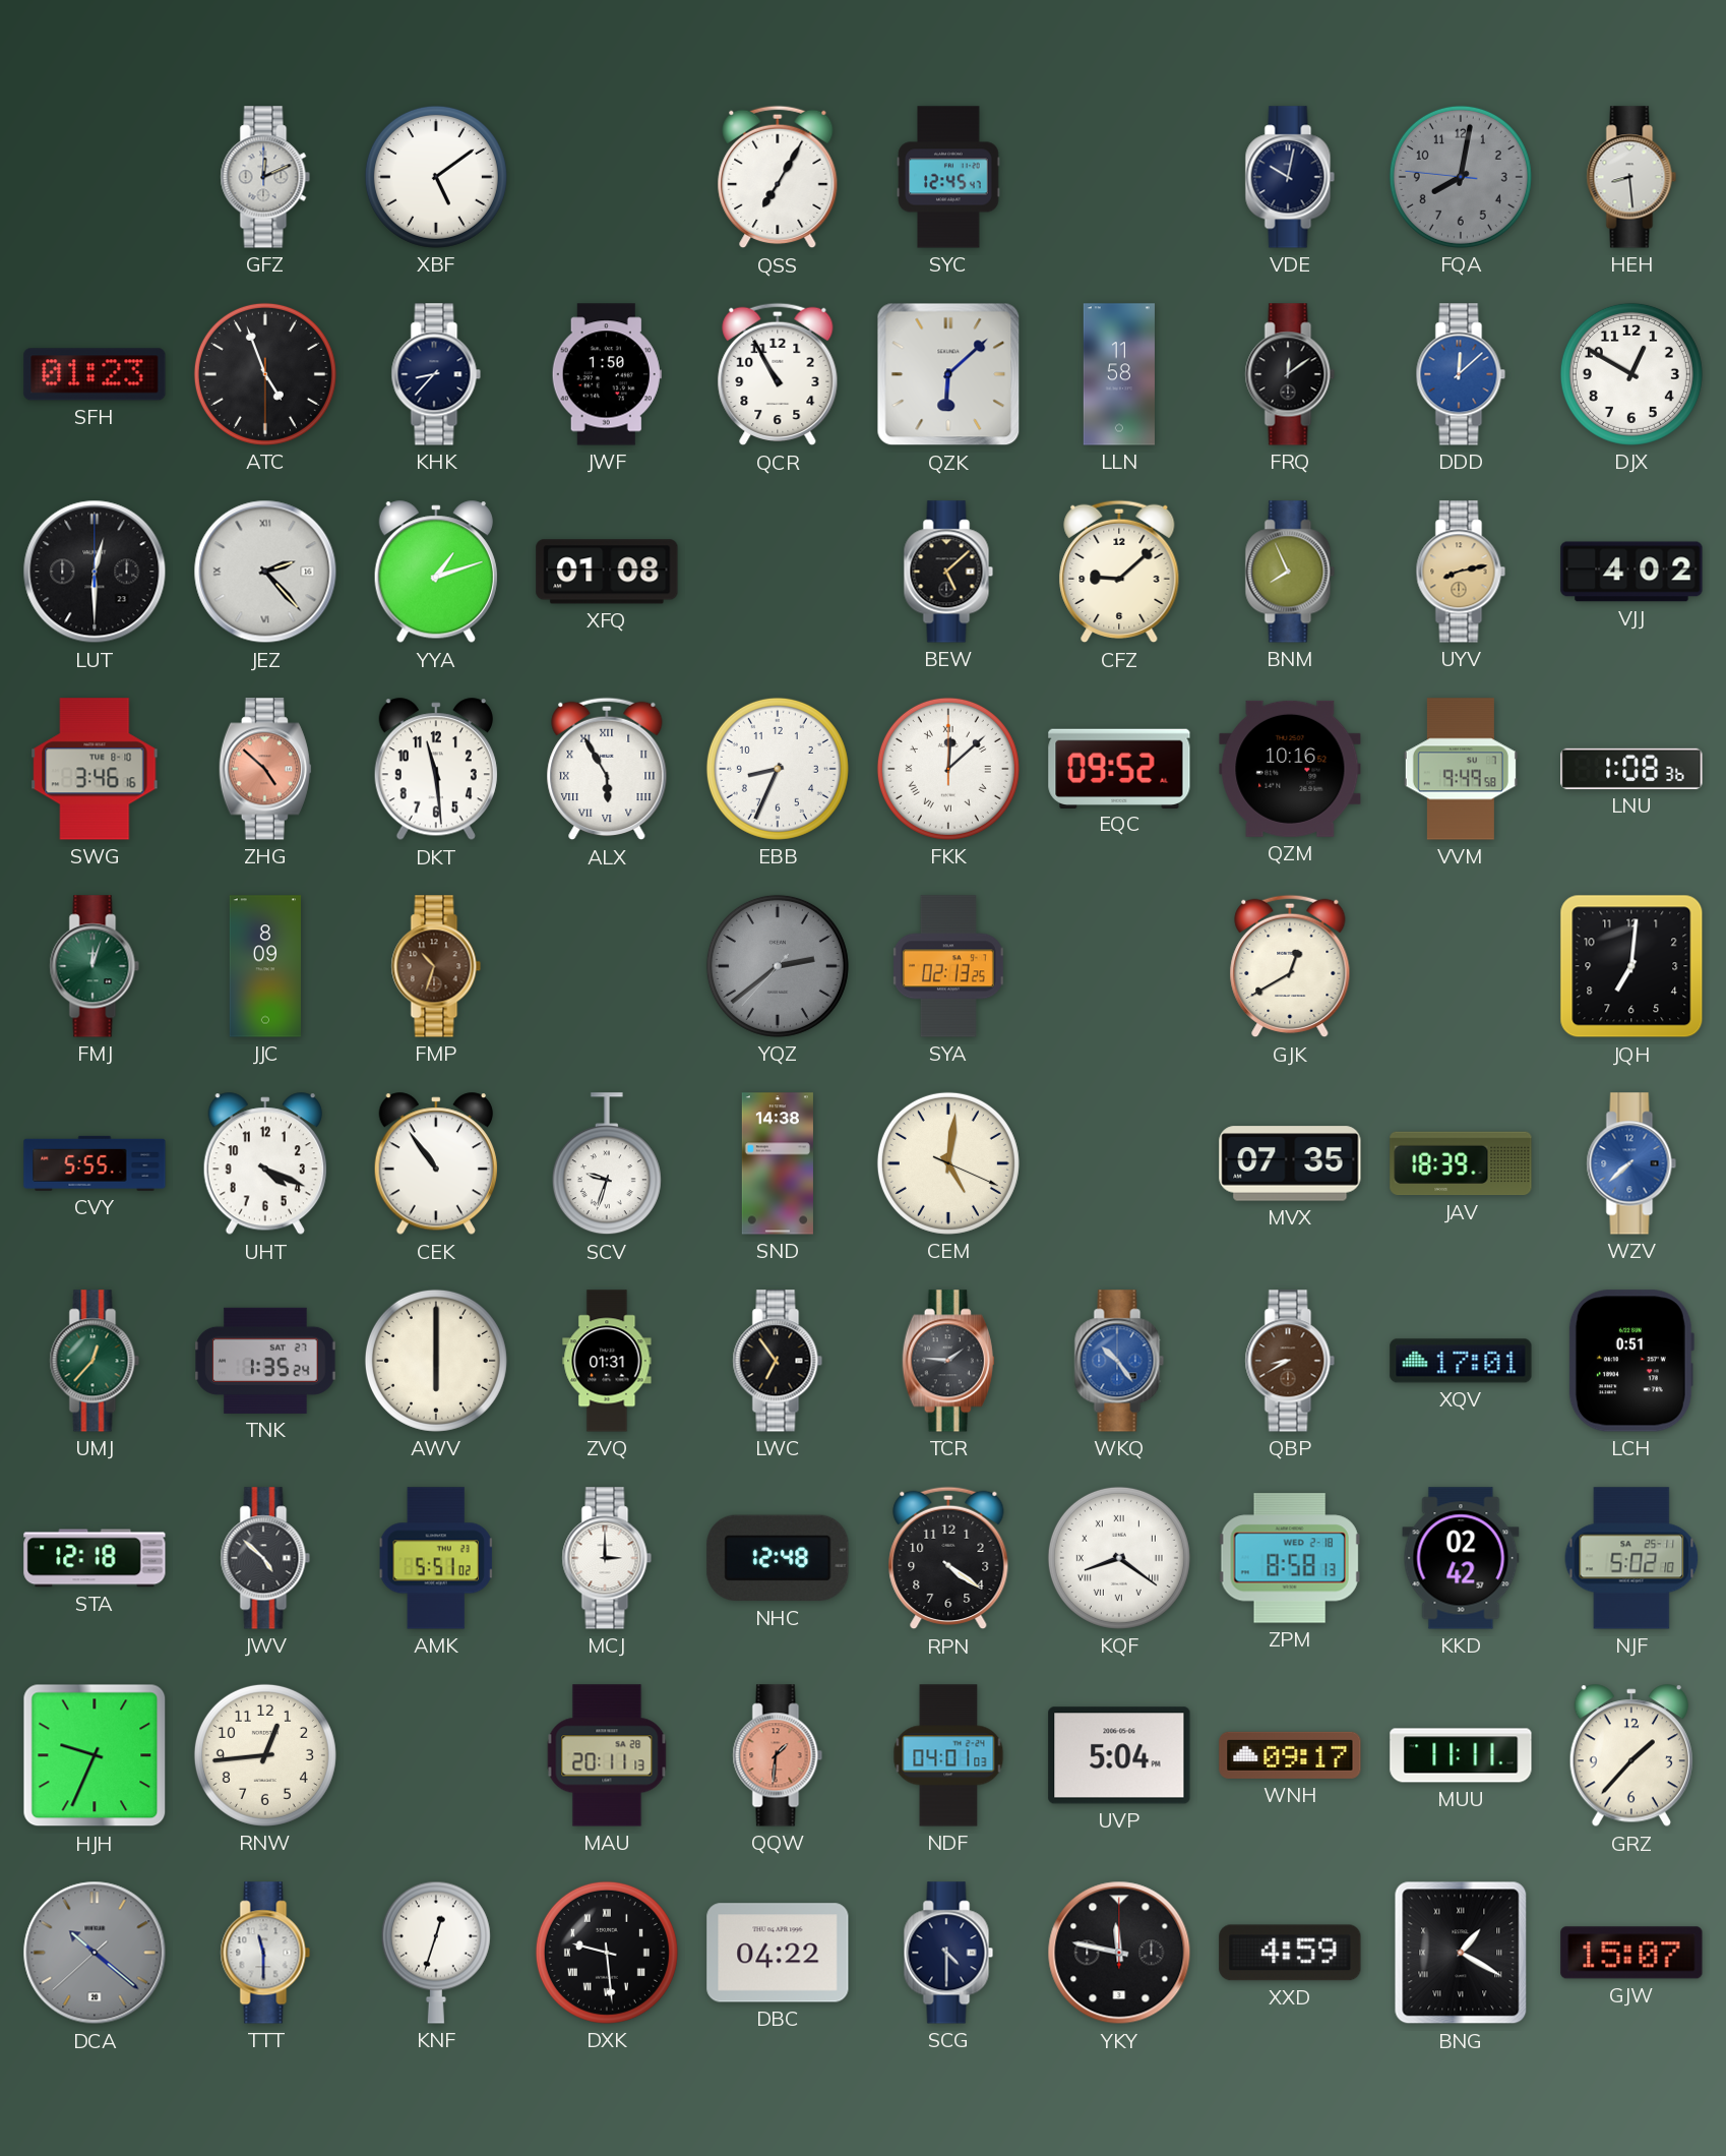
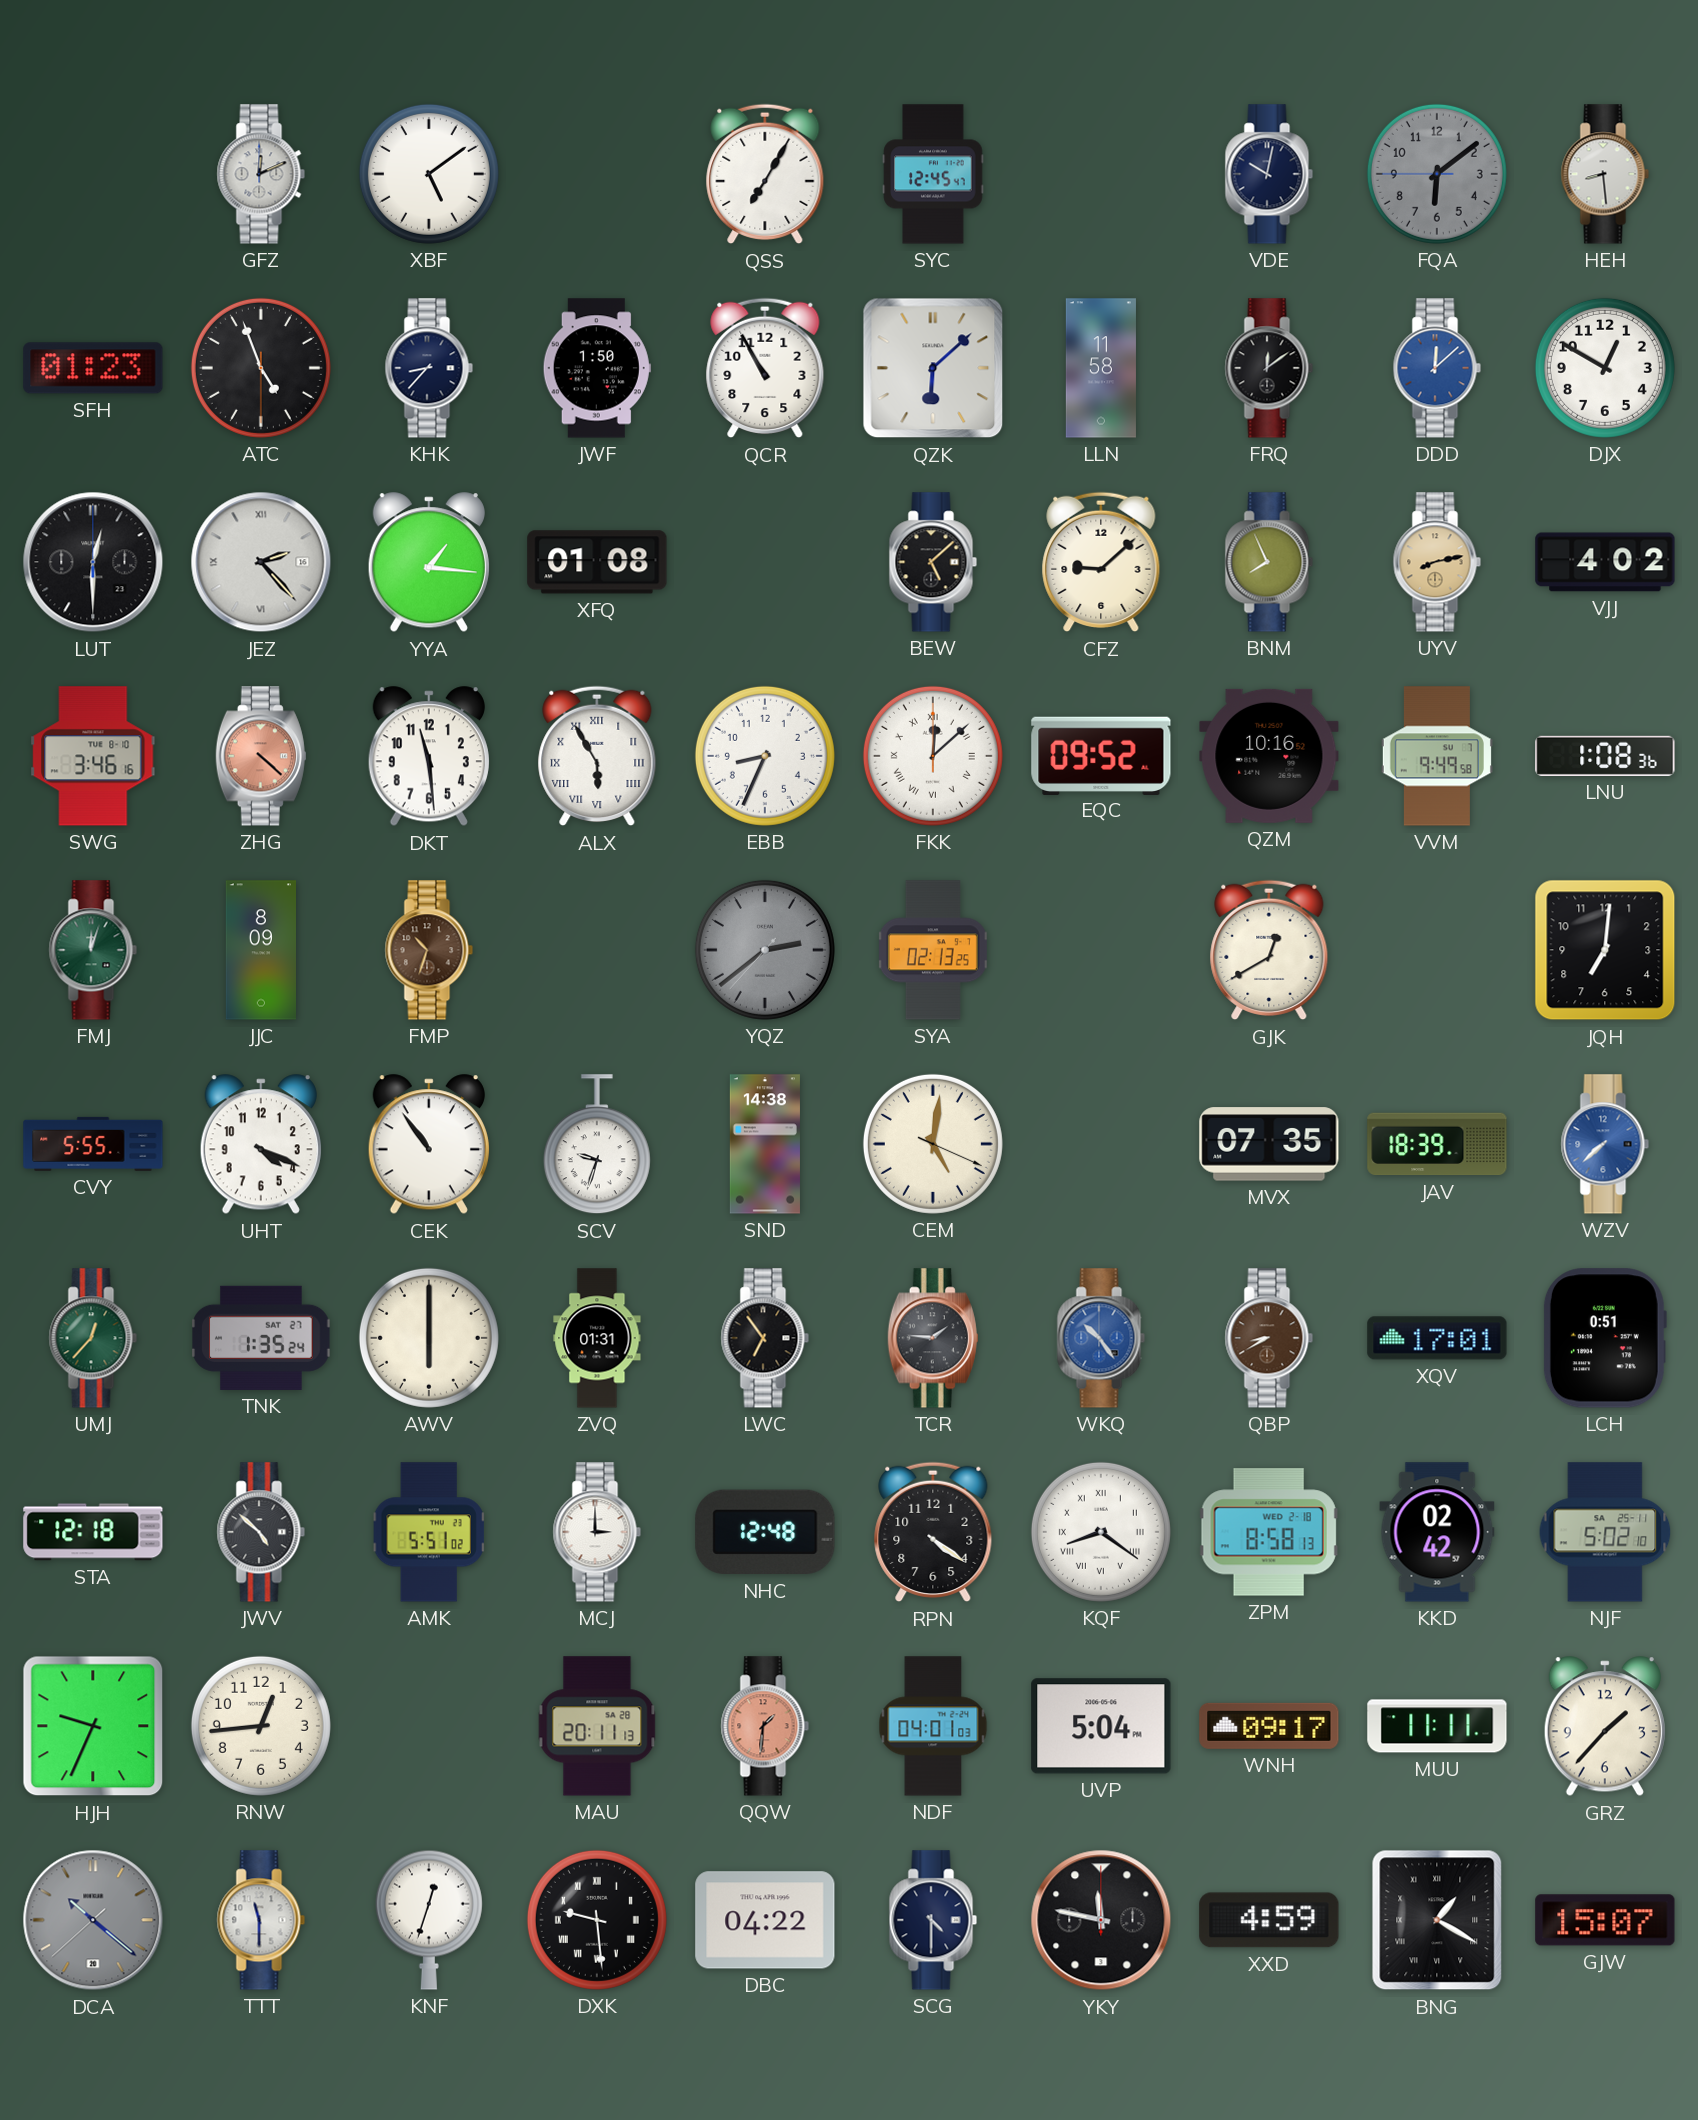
FQA: 8:01 -> 6:08 (1437, 174)
YYA: 1:12 -> 1:16 (429, 563)
ZHG: 4:52 -> 4:22 (261, 756)
